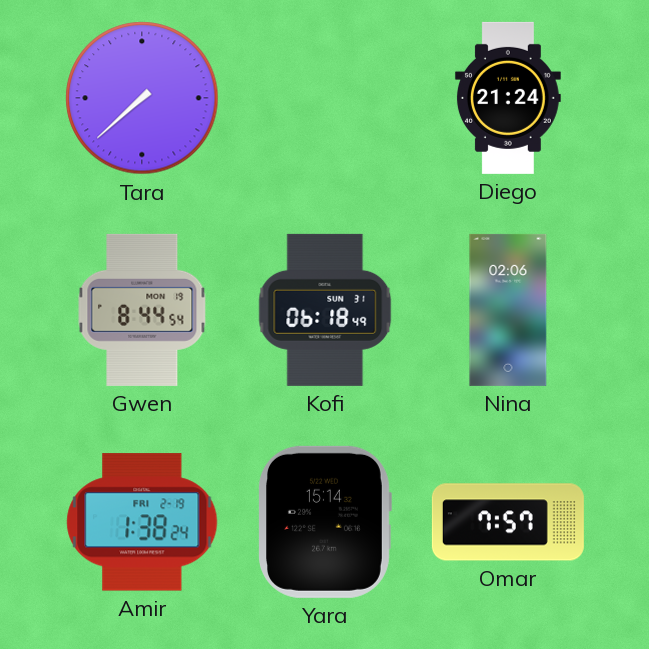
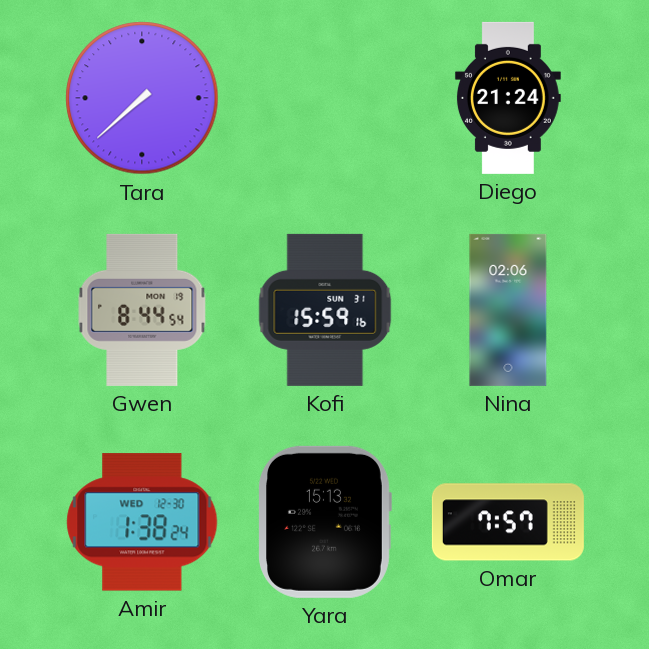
Kofi: 06:18 -> 15:59 (325, 310)
Amir date: FRI 2-19 -> WED 12-30 (142, 522)
Yara: 15:14 -> 15:13 (325, 522)
